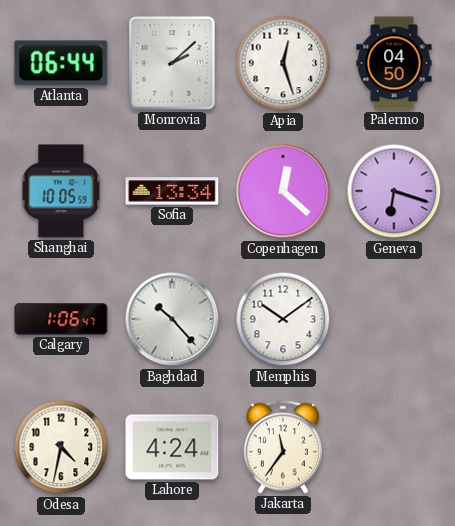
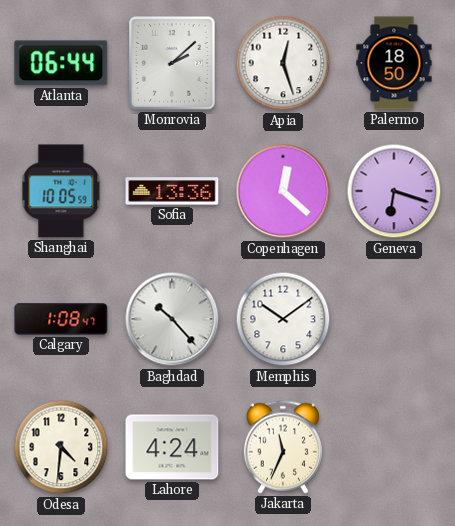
Palermo: 04:50 -> 18:50 (394, 63)
Sofia: 13:34 -> 13:36 (172, 191)
Calgary: 1:06 -> 1:08 (61, 319)
Odesa: 4:32 -> 4:31 (61, 447)
Jakarta: 11:36 -> 11:34 (283, 447)
